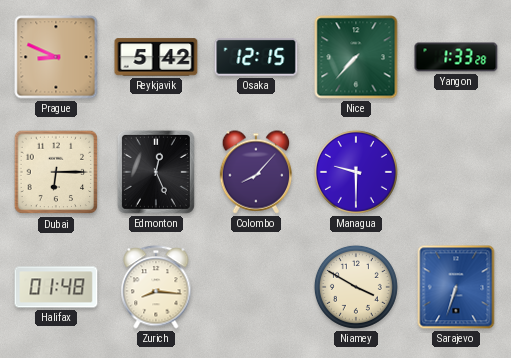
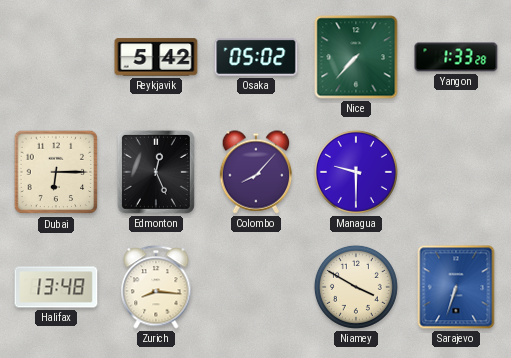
Prague: 8:49 -> none (56, 57)
Osaka: 12:15 -> 05:02 (256, 57)
Halifax: 01:48 -> 13:48 (56, 287)
